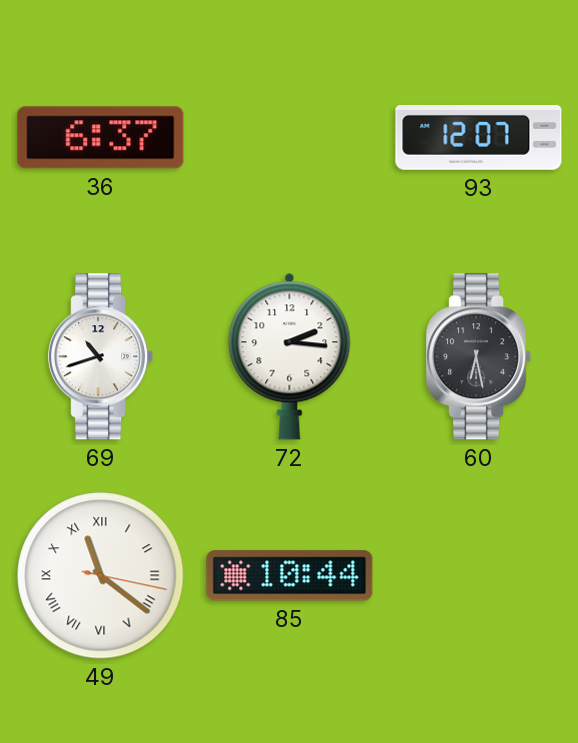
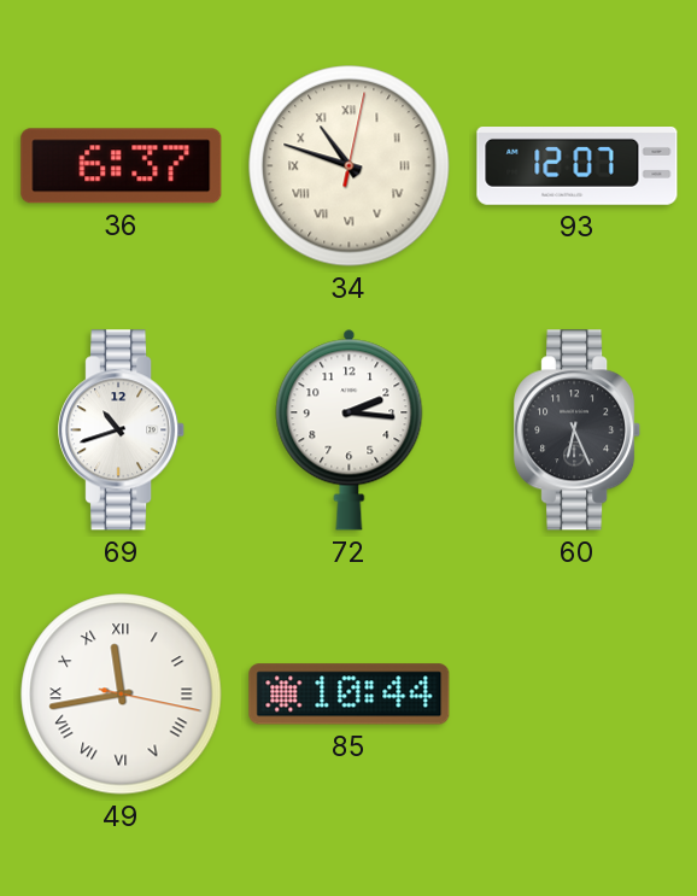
34: none -> 10:48 (350, 166)
60: 6:28 -> 6:26 (578, 431)
49: 11:21 -> 11:43 (122, 695)
